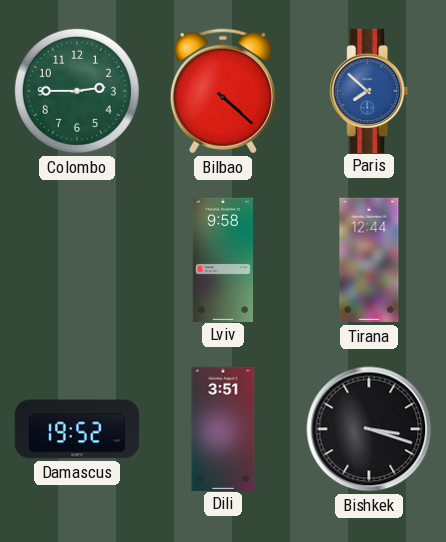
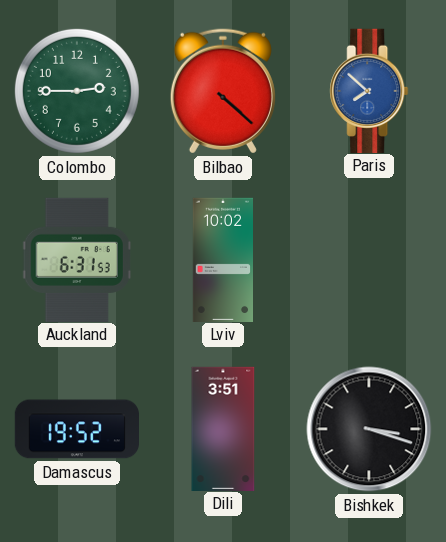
Auckland: none -> 6:31 (77, 259)
Lviv: 9:58 -> 10:02 (222, 259)
Tirana: 12:44 -> none (369, 260)
